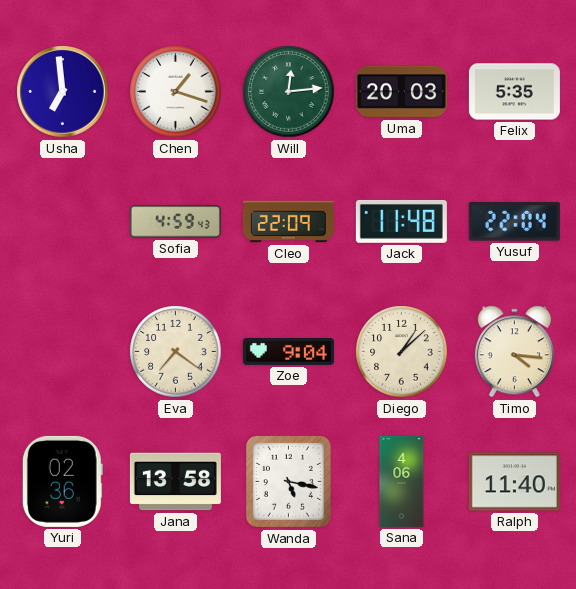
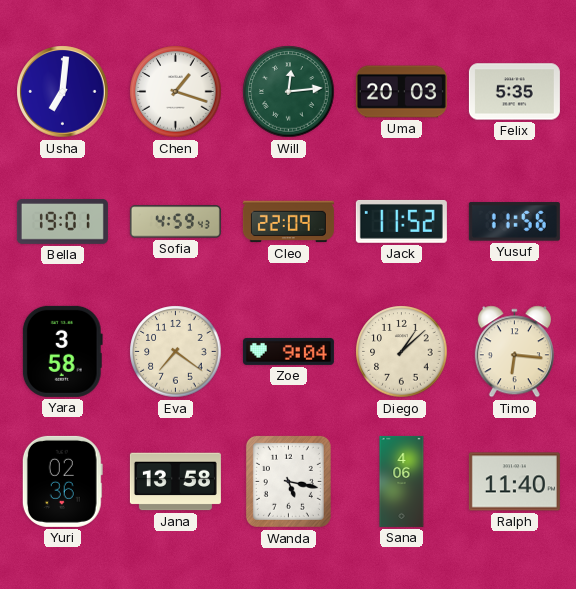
Usha: 6:59 -> 7:01 (63, 92)
Bella: none -> 19:01 (62, 222)
Jack: 11:48 -> 11:52 (401, 221)
Yusuf: 22:04 -> 11:56 (514, 222)
Yara: none -> 3:58 (62, 351)
Timo: 4:16 -> 6:16 (514, 352)
